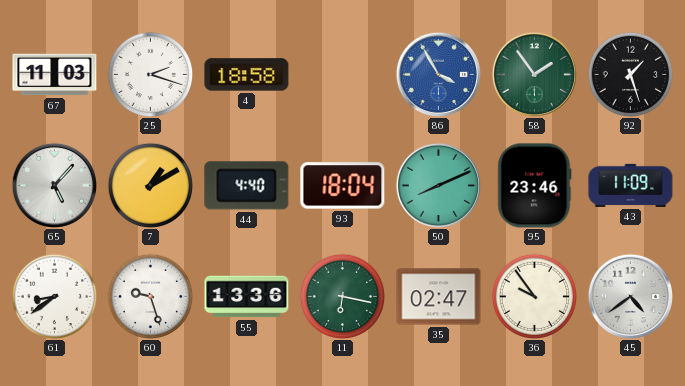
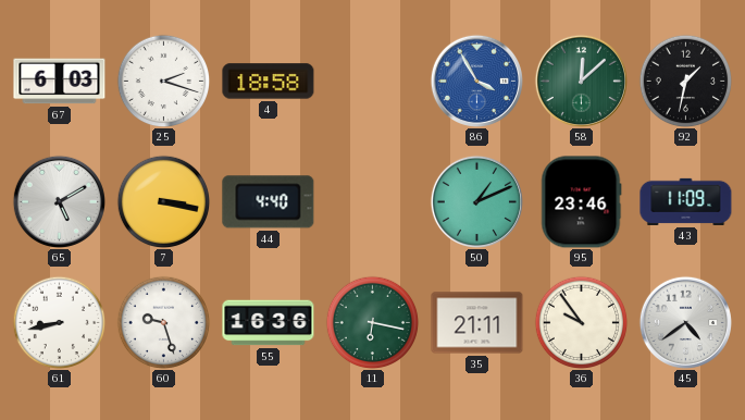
67: 11:03 -> 6:03 (60, 82)
58: 1:54 -> 12:08 (581, 81)
92: 1:27 -> 1:32 (685, 81)
65: 5:07 -> 5:10 (59, 201)
7: 1:10 -> 3:17 (163, 201)
93: 18:04 -> none (343, 186)
50: 8:11 -> 1:11 (476, 201)
61: 8:39 -> 8:43 (59, 322)
55: 13:36 -> 16:36 (269, 323)
35: 02:47 -> 21:11 (477, 323)
